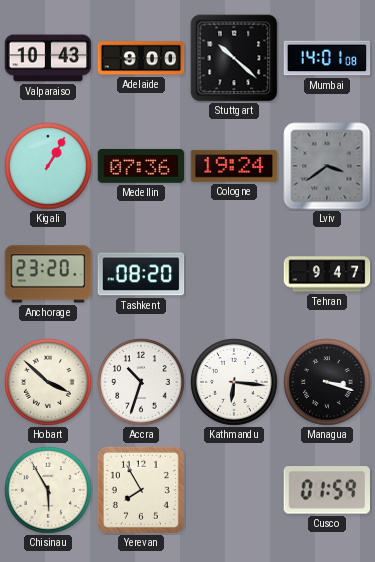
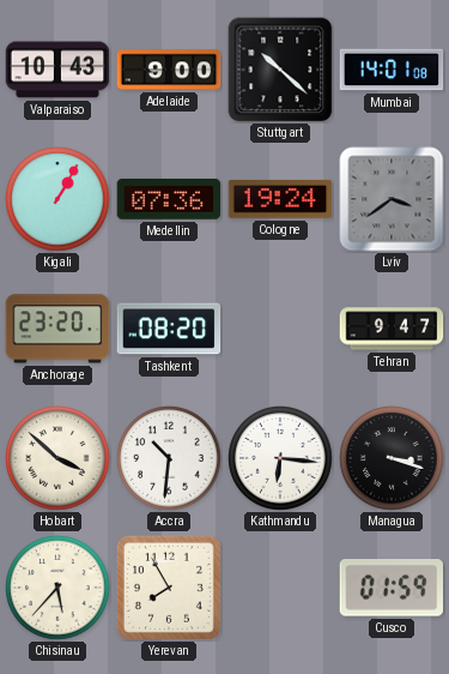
Accra: 10:33 -> 10:31 (169, 458)
Chisinau: 5:55 -> 5:37 (57, 588)
